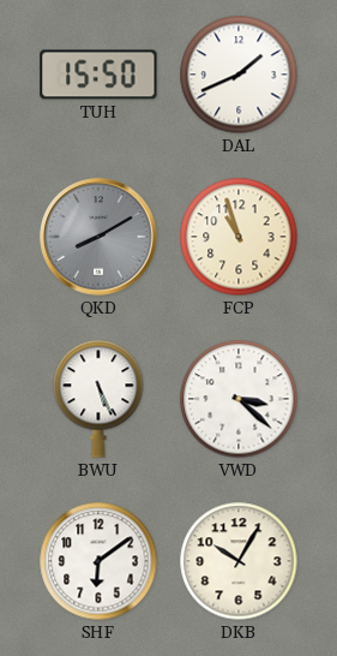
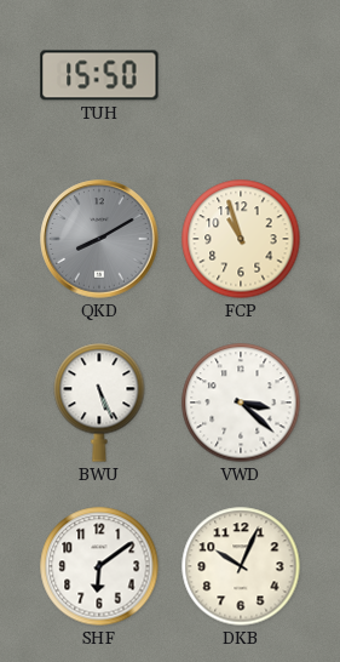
DAL: 1:41 -> none (239, 74)
DKB: 10:05 -> 10:04 (241, 566)
